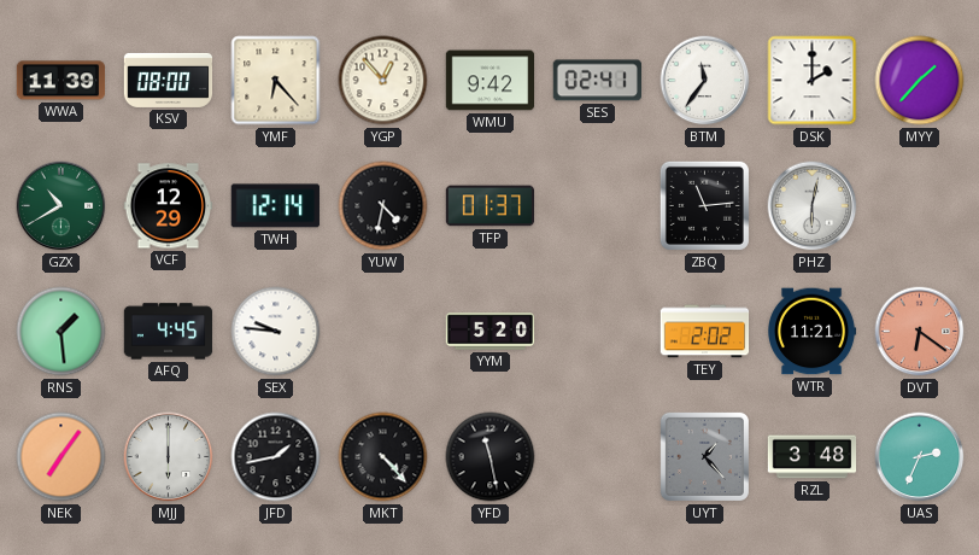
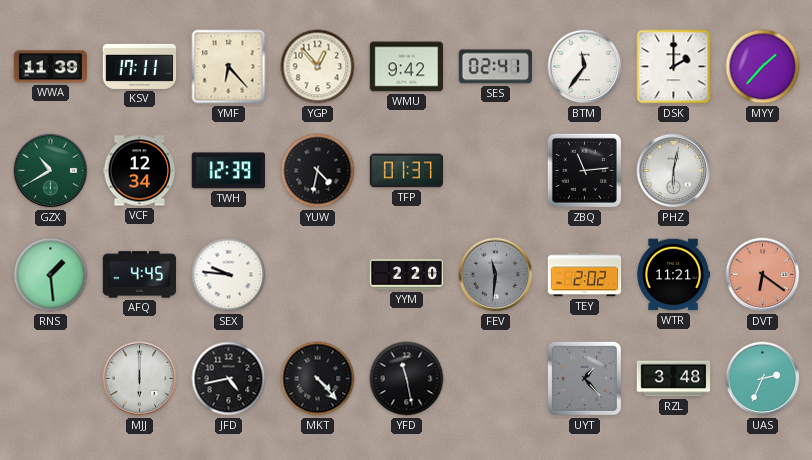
KSV: 08:00 -> 17:11 (140, 66)
VCF: 12:29 -> 12:34 (140, 171)
TWH: 12:14 -> 12:39 (228, 171)
YYM: 5:20 -> 2:20 (407, 275)
FEV: none -> 11:31 (496, 275)
NEK: 7:06 -> none (61, 457)
JFD: 1:43 -> 4:43 (229, 379)
